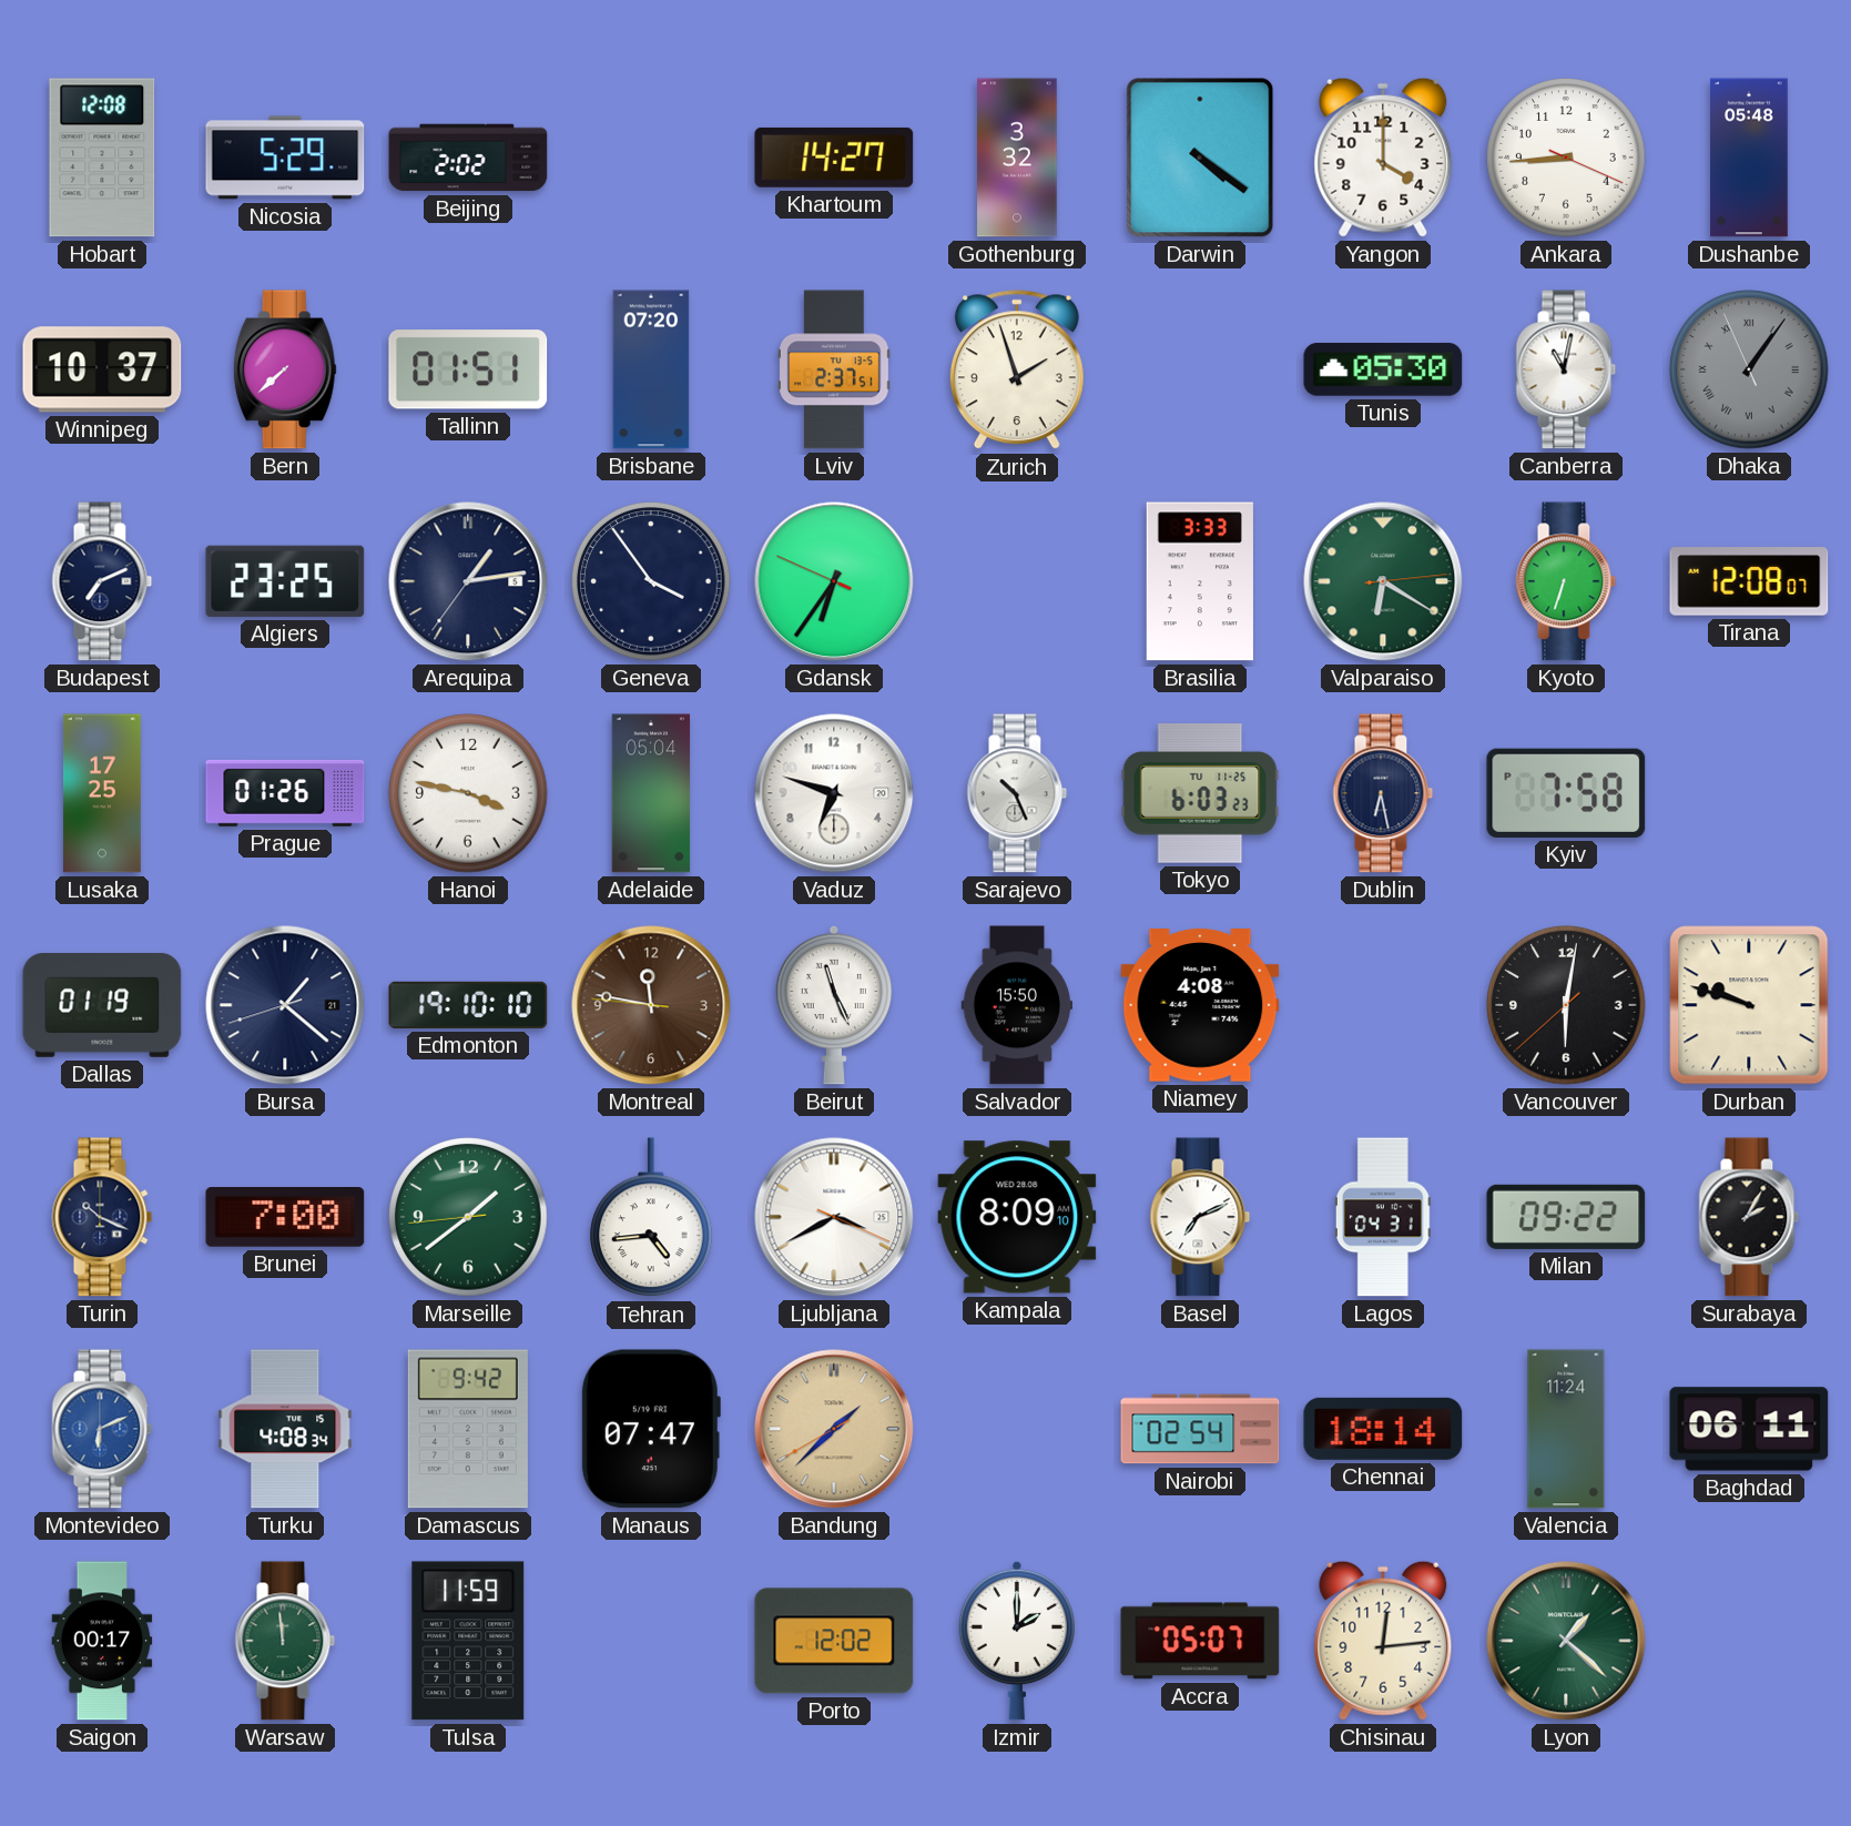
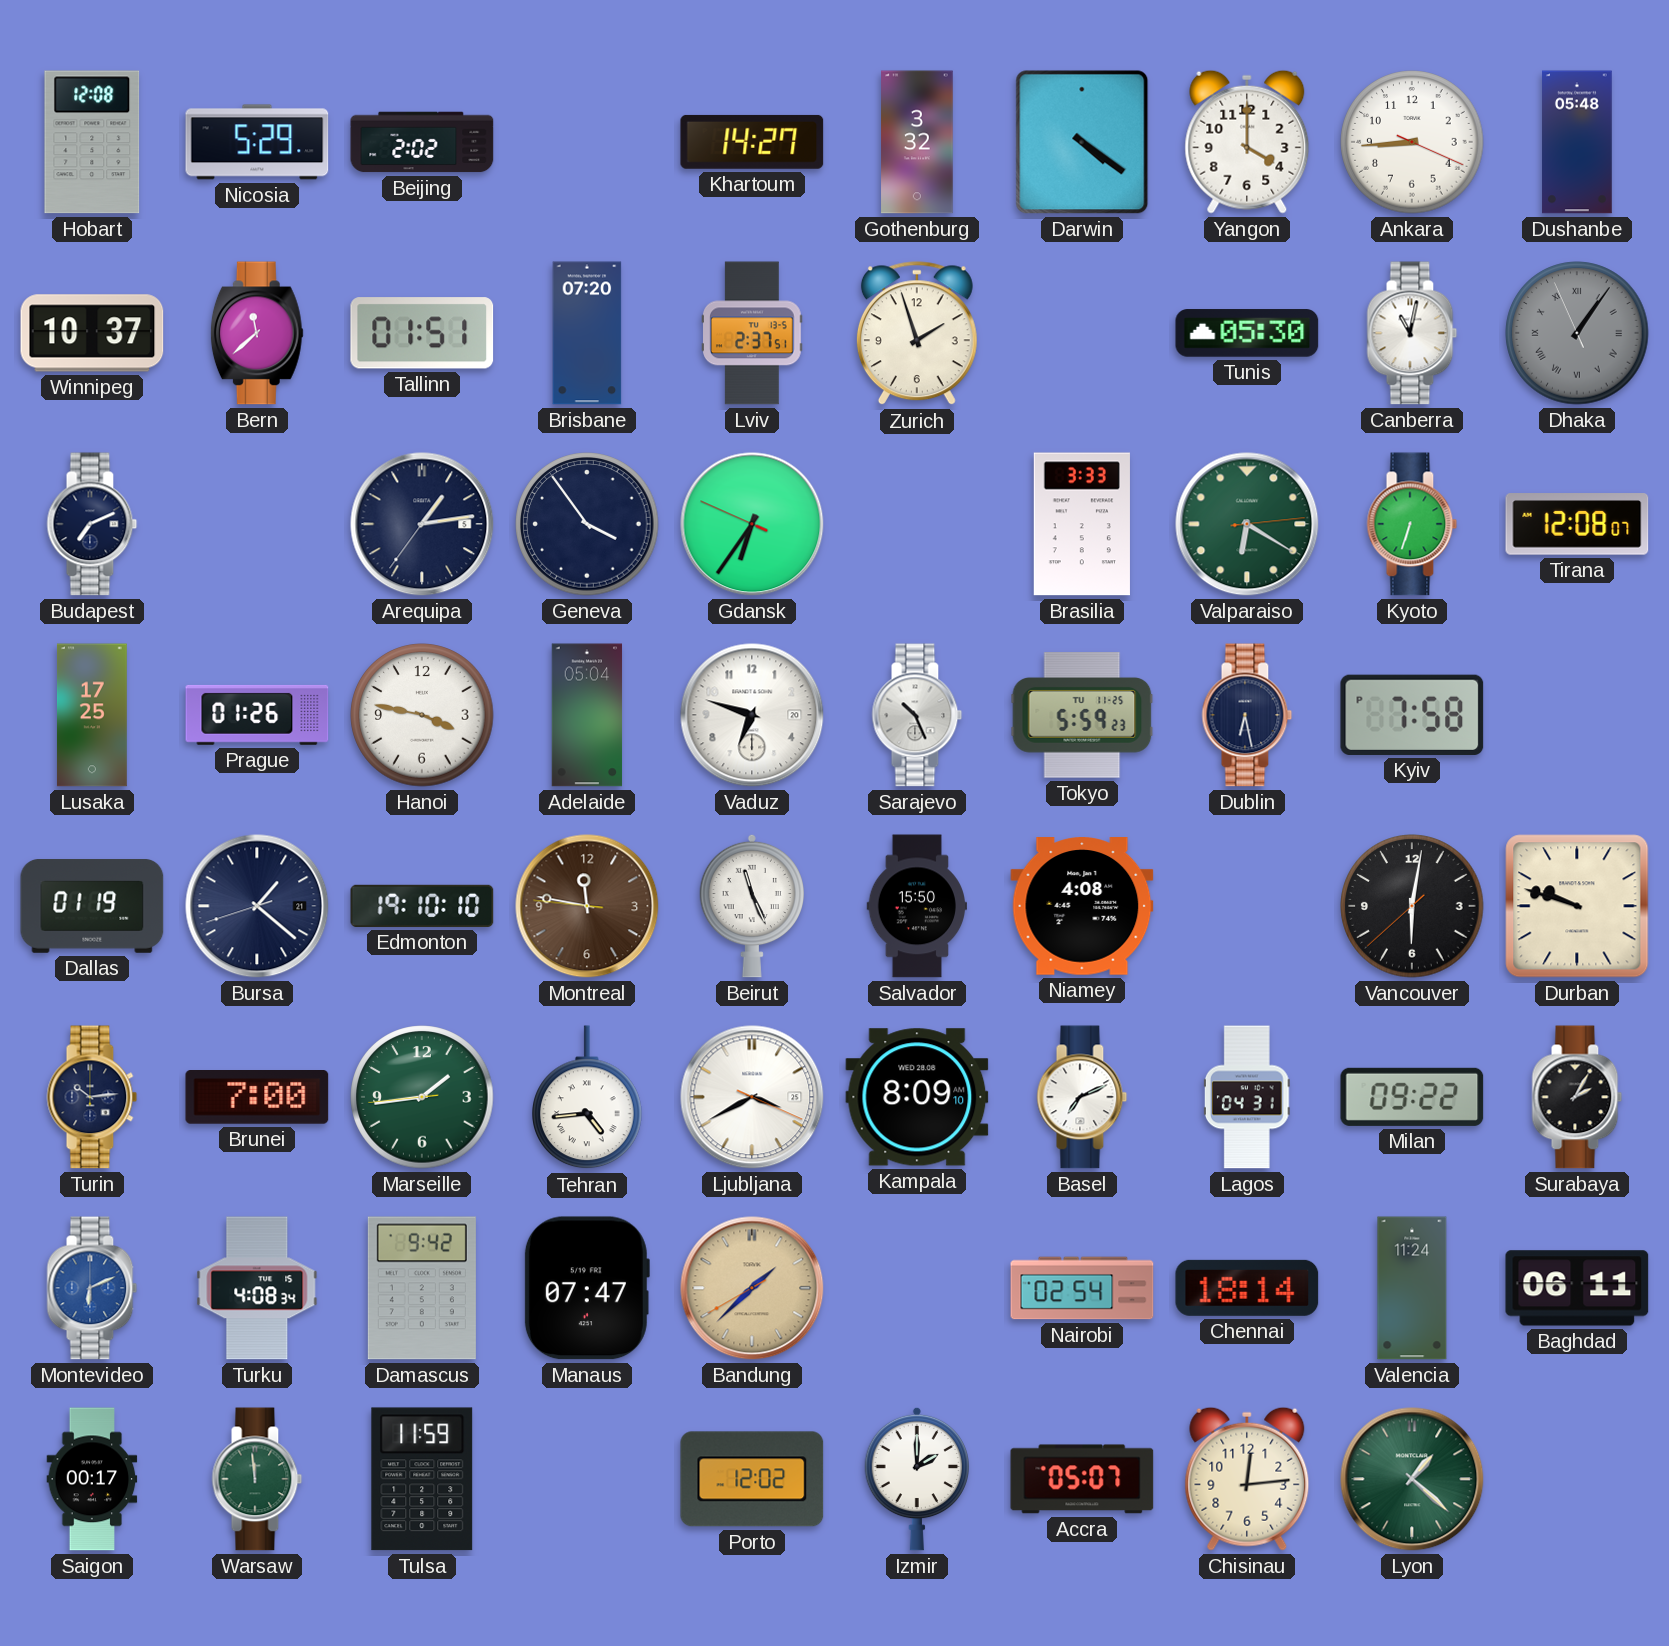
Bern: 7:38 -> 11:38 (257, 333)
Algiers: 23:25 -> none (285, 581)
Tokyo: 6:03 -> 5:59 (1082, 715)
Turin: 10:19 -> 10:14 (92, 1097)
Marseille: 1:38 -> 1:43 (422, 1097)
